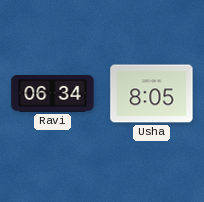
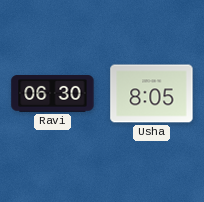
Ravi: 06:34 -> 06:30 (53, 94)
